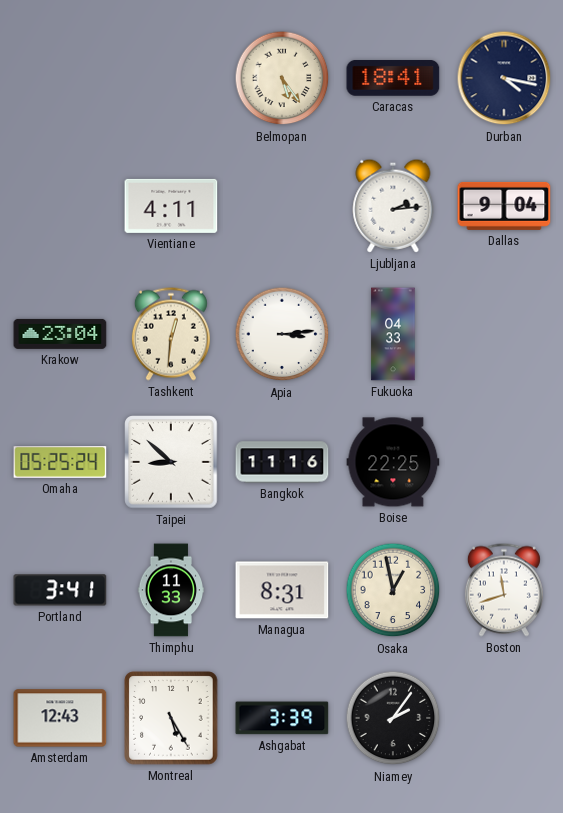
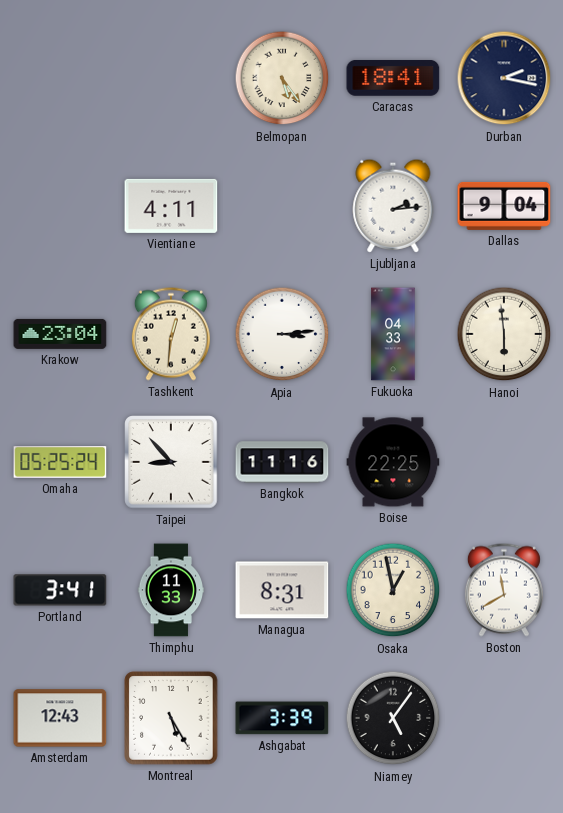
Durban: 4:17 -> 2:17 (504, 78)
Hanoi: none -> 5:59 (504, 334)
Taipei: 8:52 -> 8:53 (171, 462)
Boston: 11:42 -> 11:40 (504, 590)
Niamey: 2:06 -> 5:06 (393, 718)
